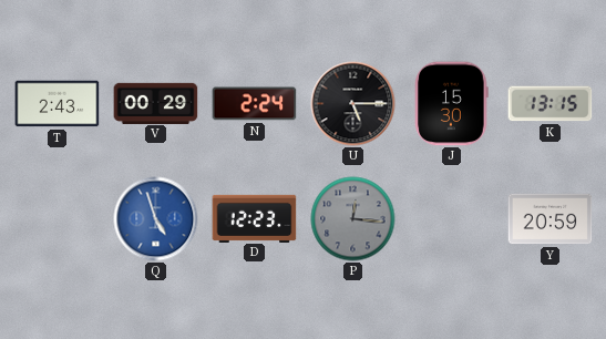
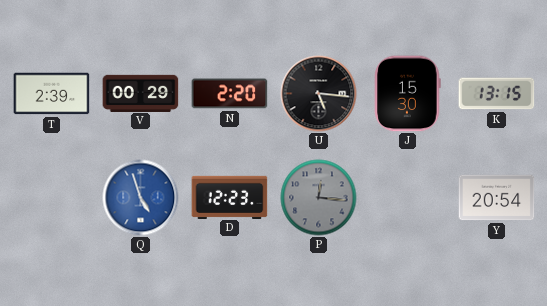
T: 2:43 -> 2:39 (52, 94)
N: 2:24 -> 2:20 (230, 94)
U: 5:15 -> 5:16 (319, 94)
Y: 20:59 -> 20:54 (497, 198)
